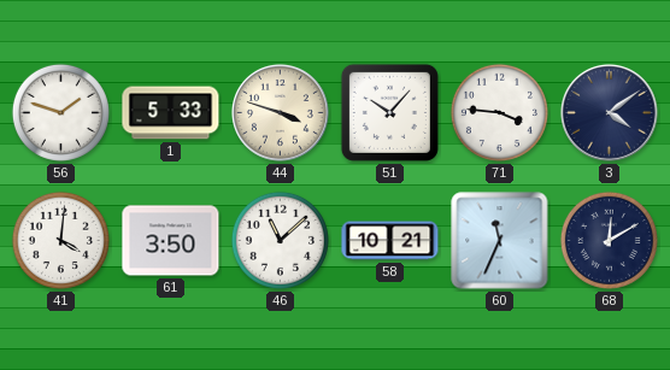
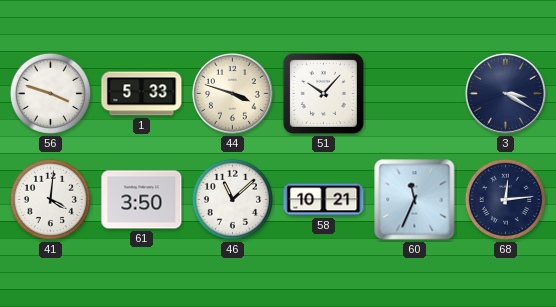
56: 1:48 -> 3:48 (50, 93)
71: 3:46 -> none (499, 112)
3: 4:09 -> 3:20 (506, 94)
68: 12:10 -> 12:14 (505, 199)
